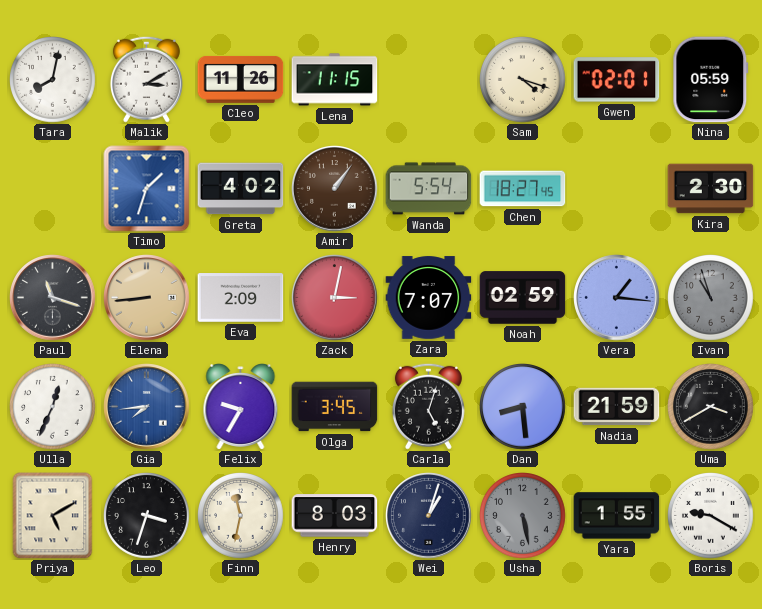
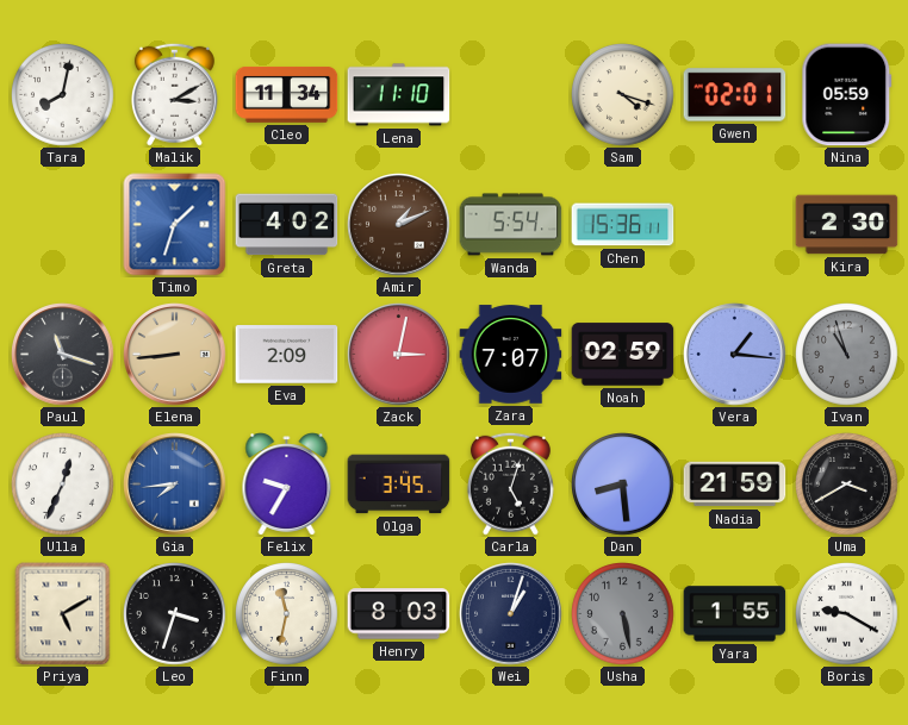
Cleo: 11:26 -> 11:34 (287, 94)
Lena: 11:15 -> 11:10 (399, 95)
Amir: 1:06 -> 1:11 (399, 225)
Chen: 18:27 -> 15:36 (623, 225)
